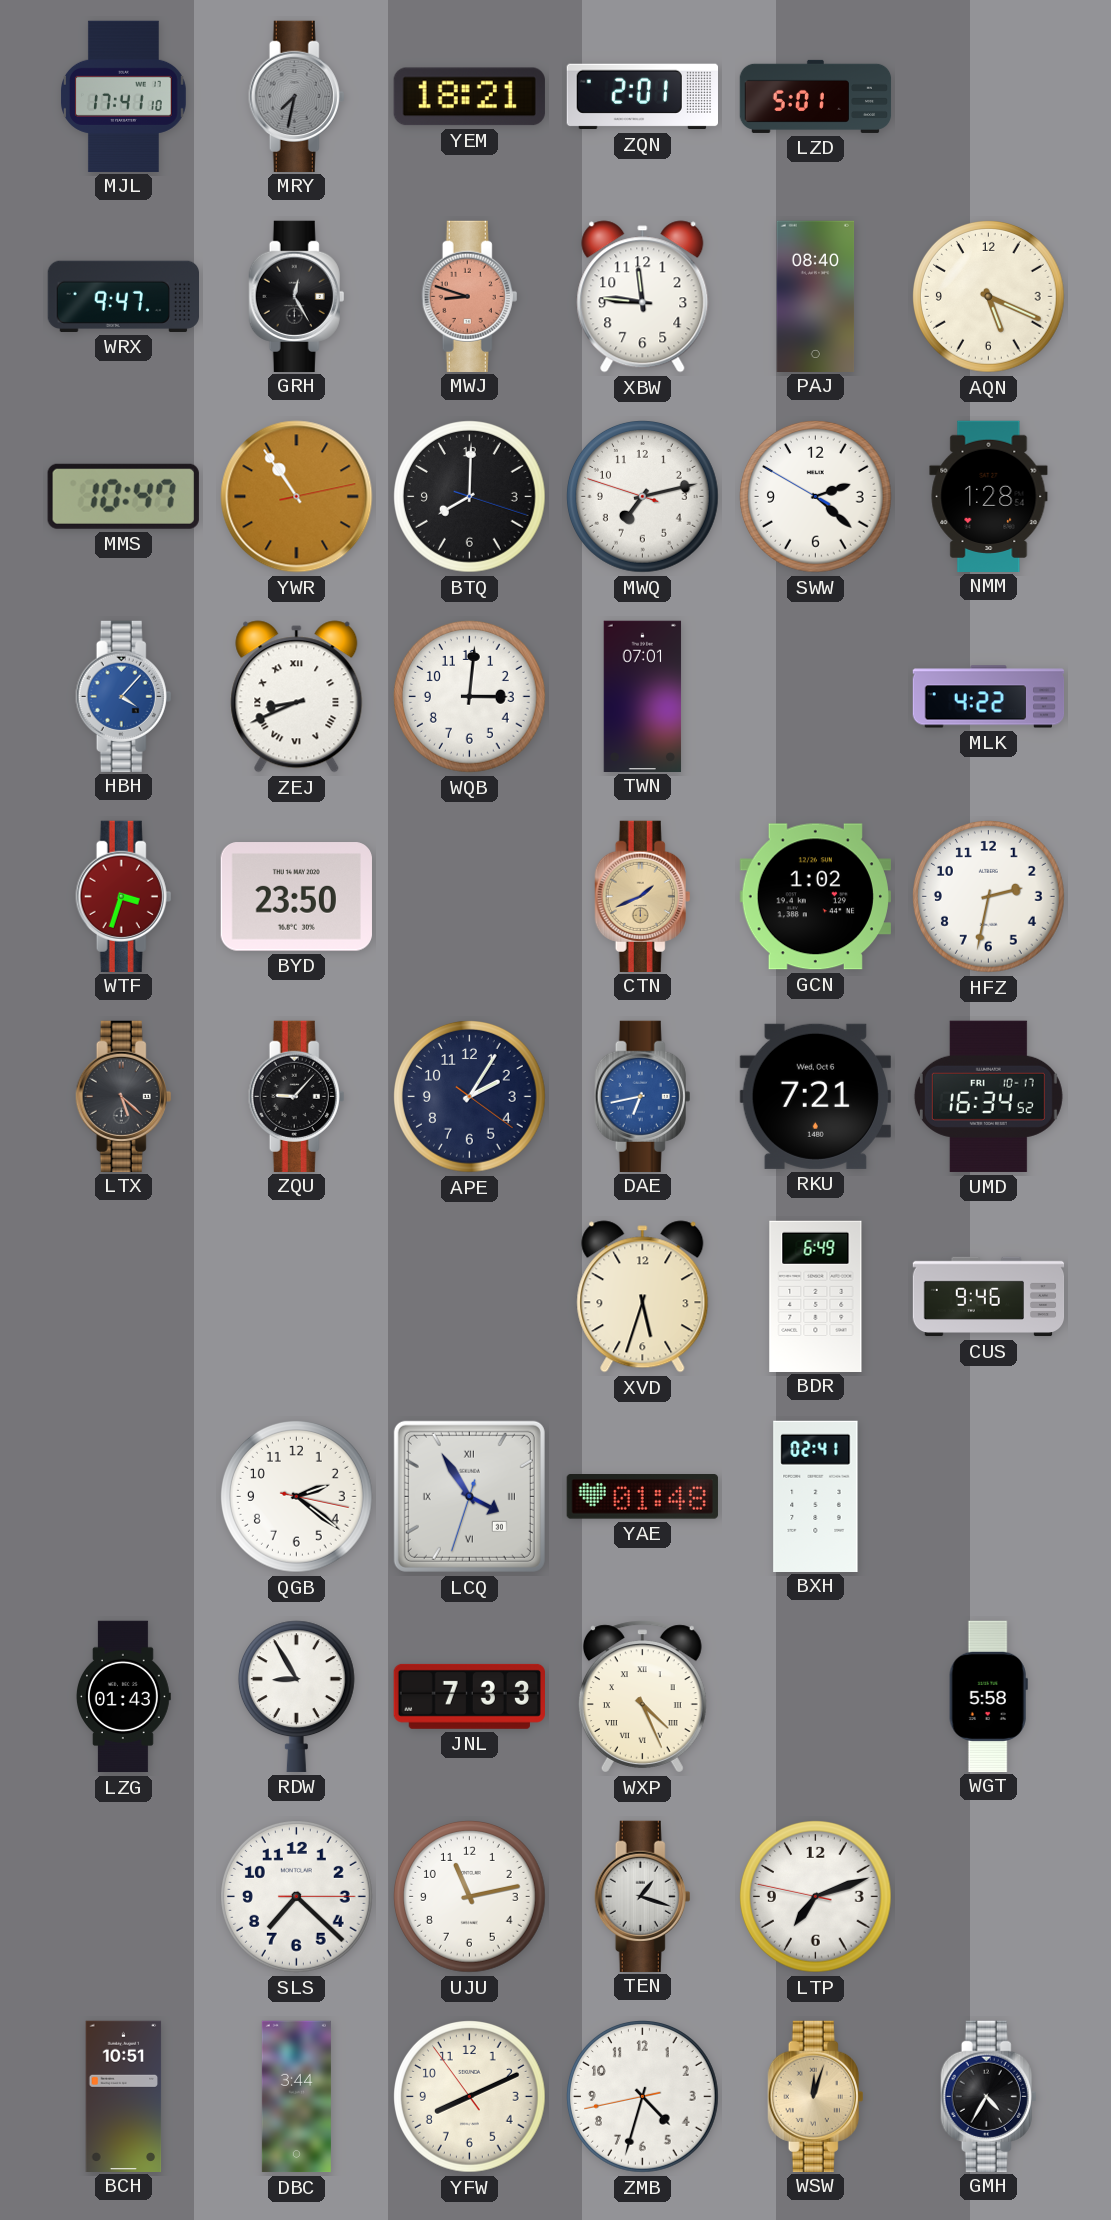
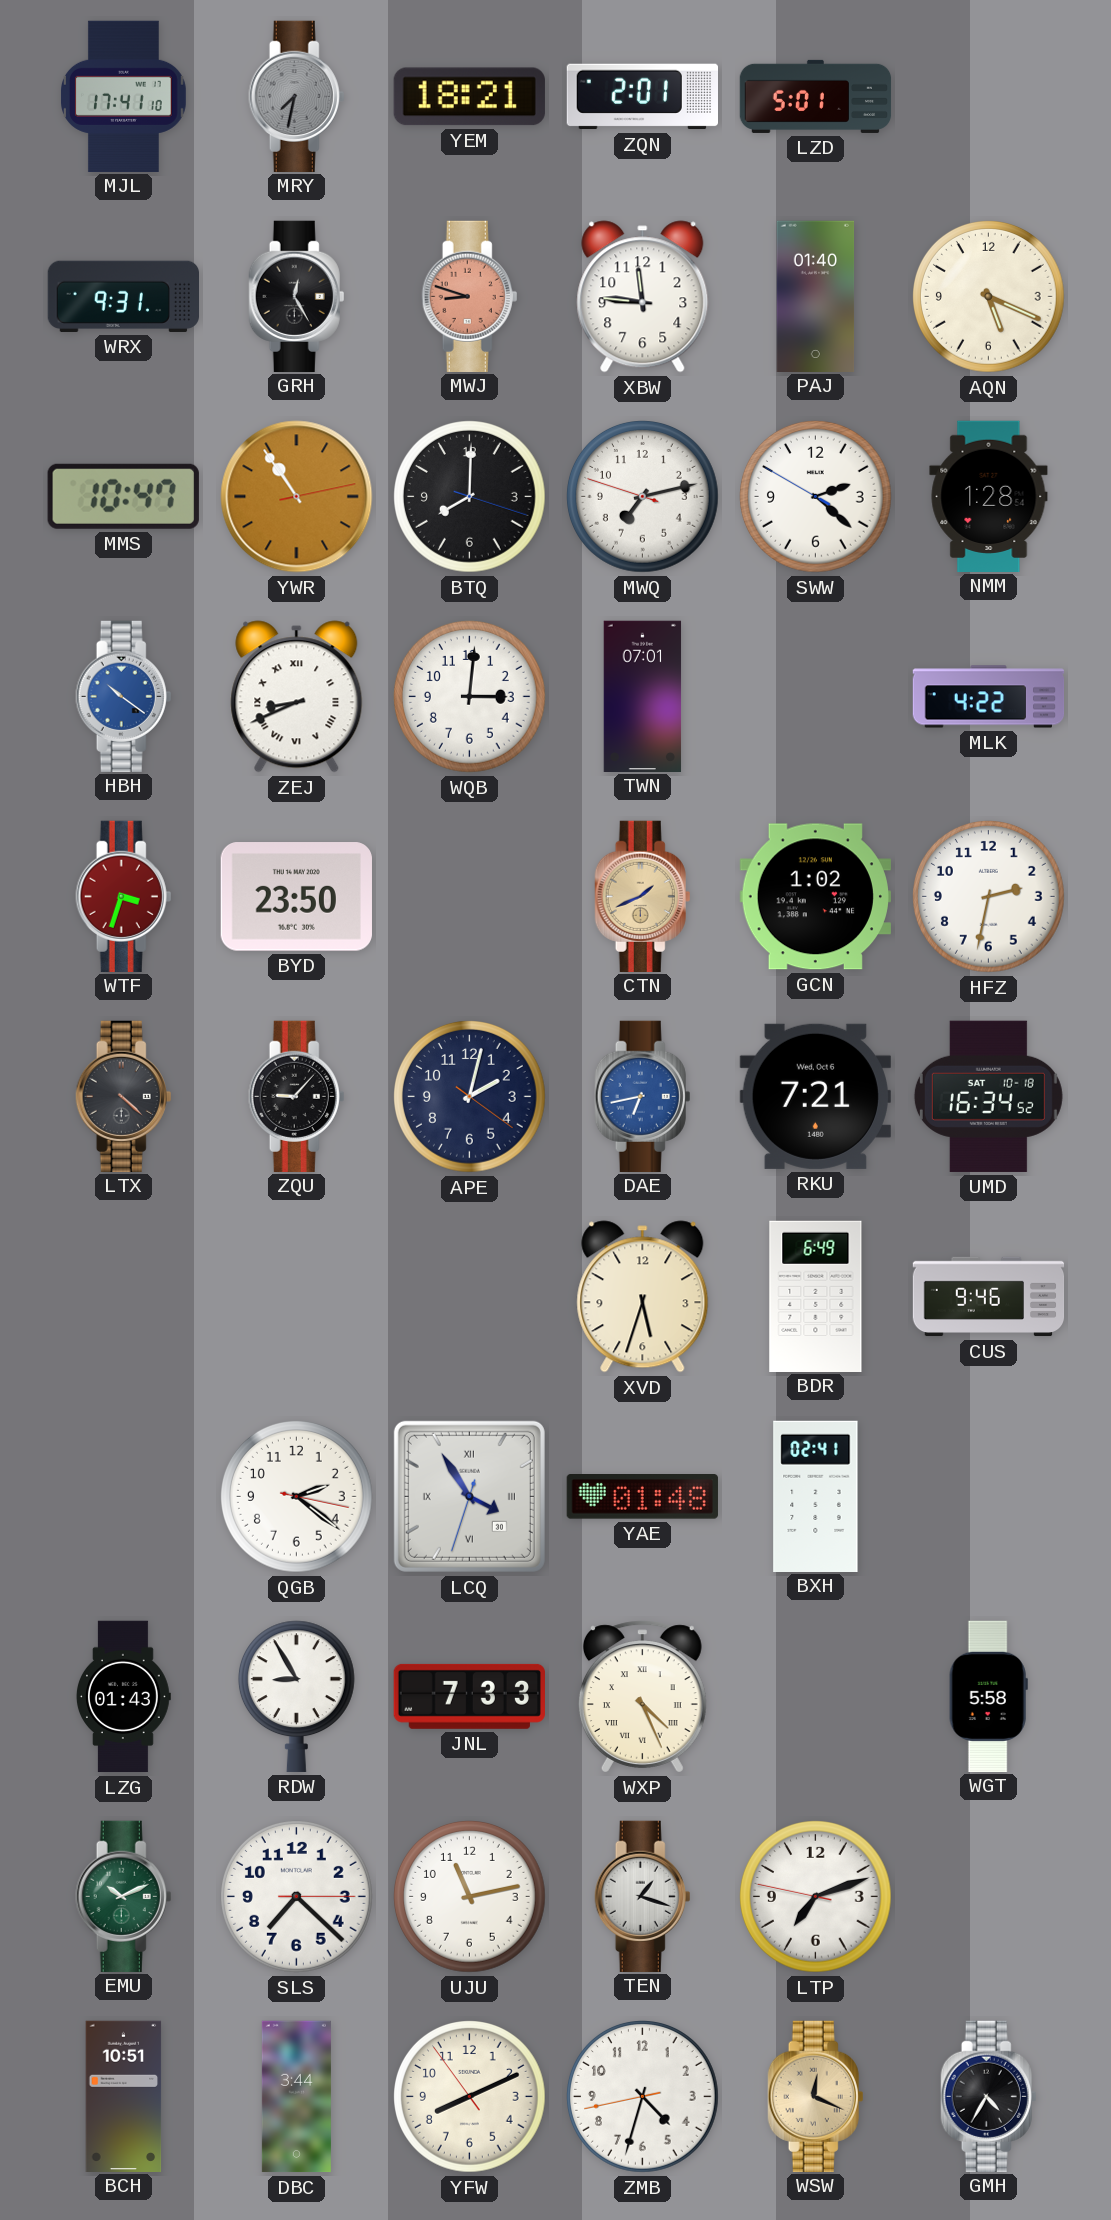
WRX: 9:47 -> 9:31 (123, 296)
PAJ: 08:40 -> 01:40 (816, 296)
HBH: 4:07 -> 10:21 (124, 696)
LTX: 5:22 -> 4:22 (124, 1096)
APE: 2:05 -> 2:02 (470, 1097)
UMD date: FRI 10-17 -> SAT 10-18 (988, 1096)
EMU: none -> 10:11 (124, 1896)
WSW: 12:03 -> 12:19 (816, 2096)
